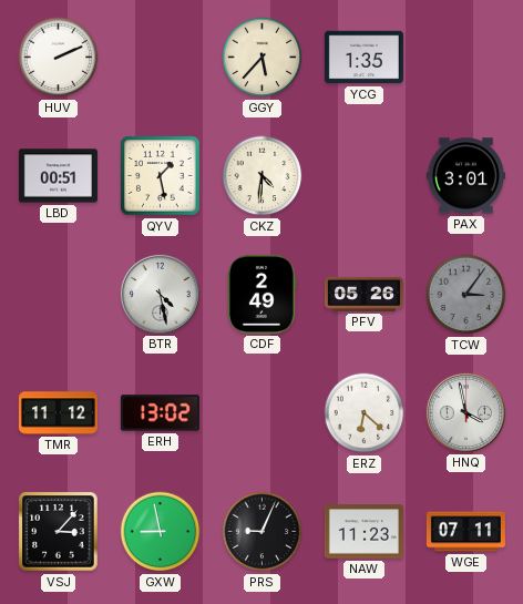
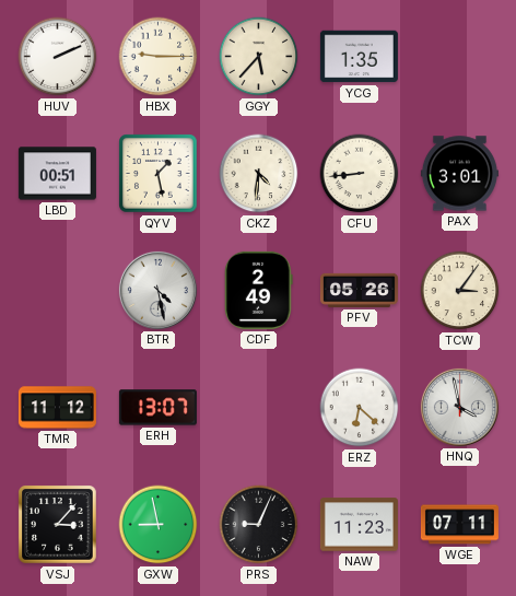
HBX: none -> 9:15 (159, 57)
CFU: none -> 8:44 (360, 174)
TCW dial: grey -> cream (460, 291)
ERH: 13:02 -> 13:07 (157, 408)
